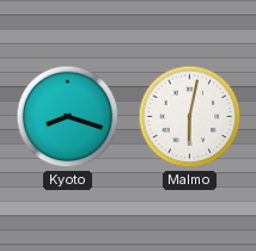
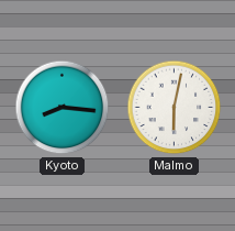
Kyoto: 8:18 -> 8:16 (63, 108)
